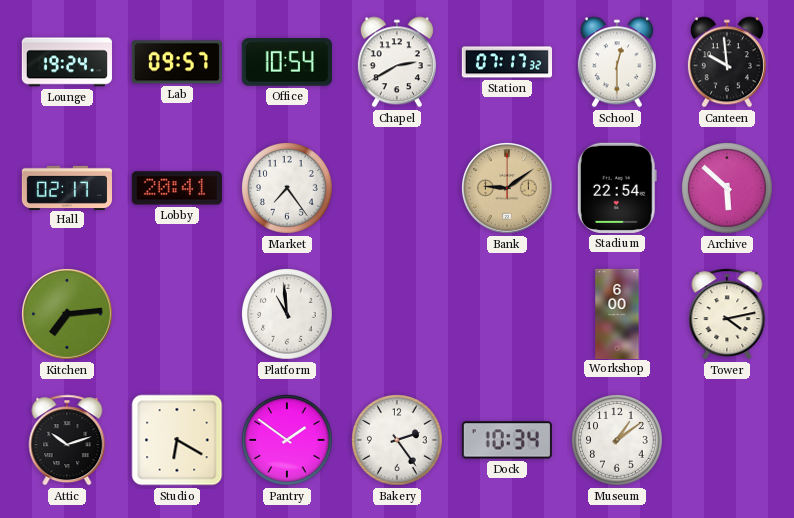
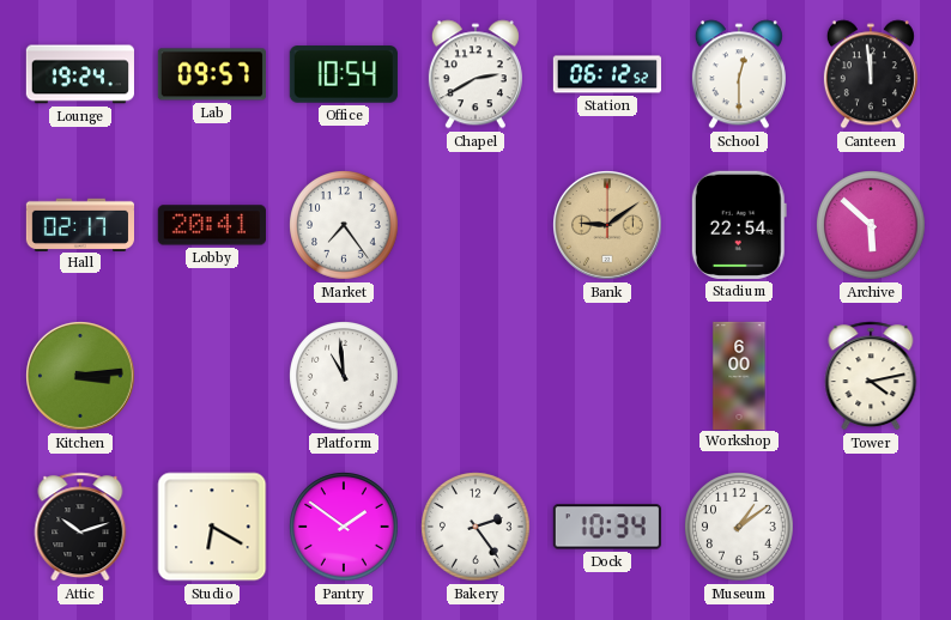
Station: 07:17 -> 06:12 (606, 74)
Canteen: 9:59 -> 11:59 (871, 74)
Kitchen: 7:14 -> 3:14 (81, 377)
